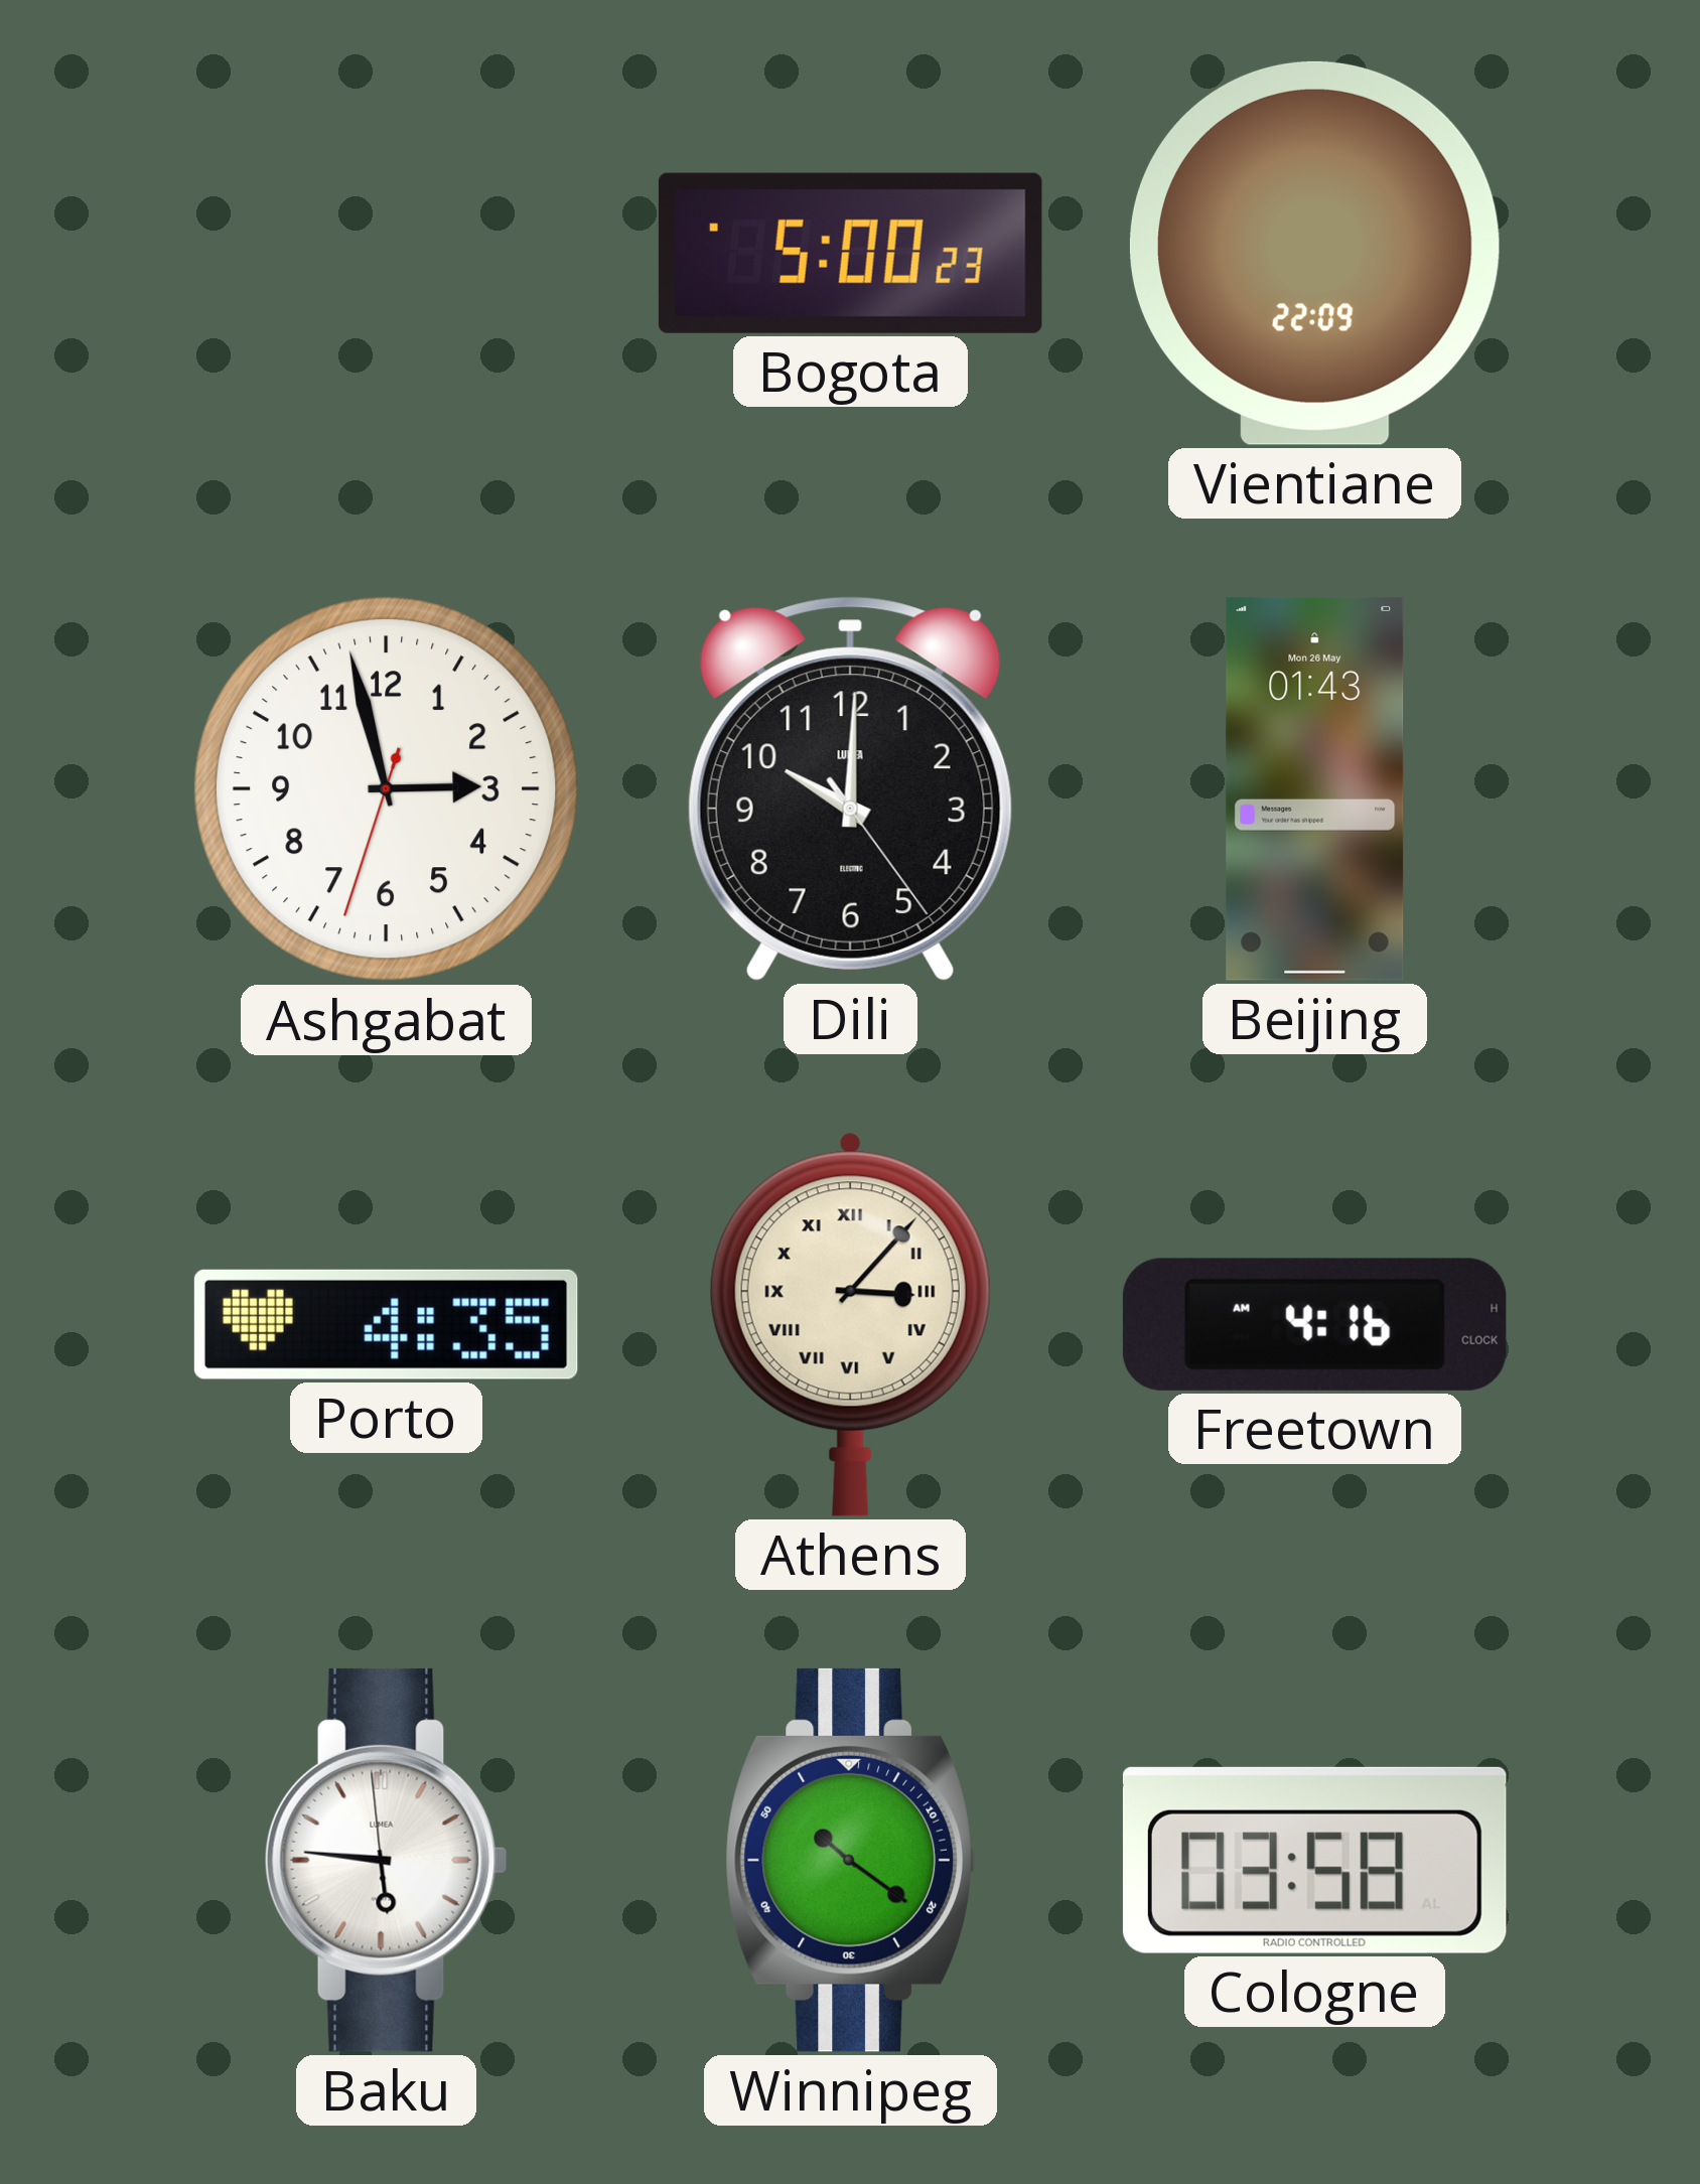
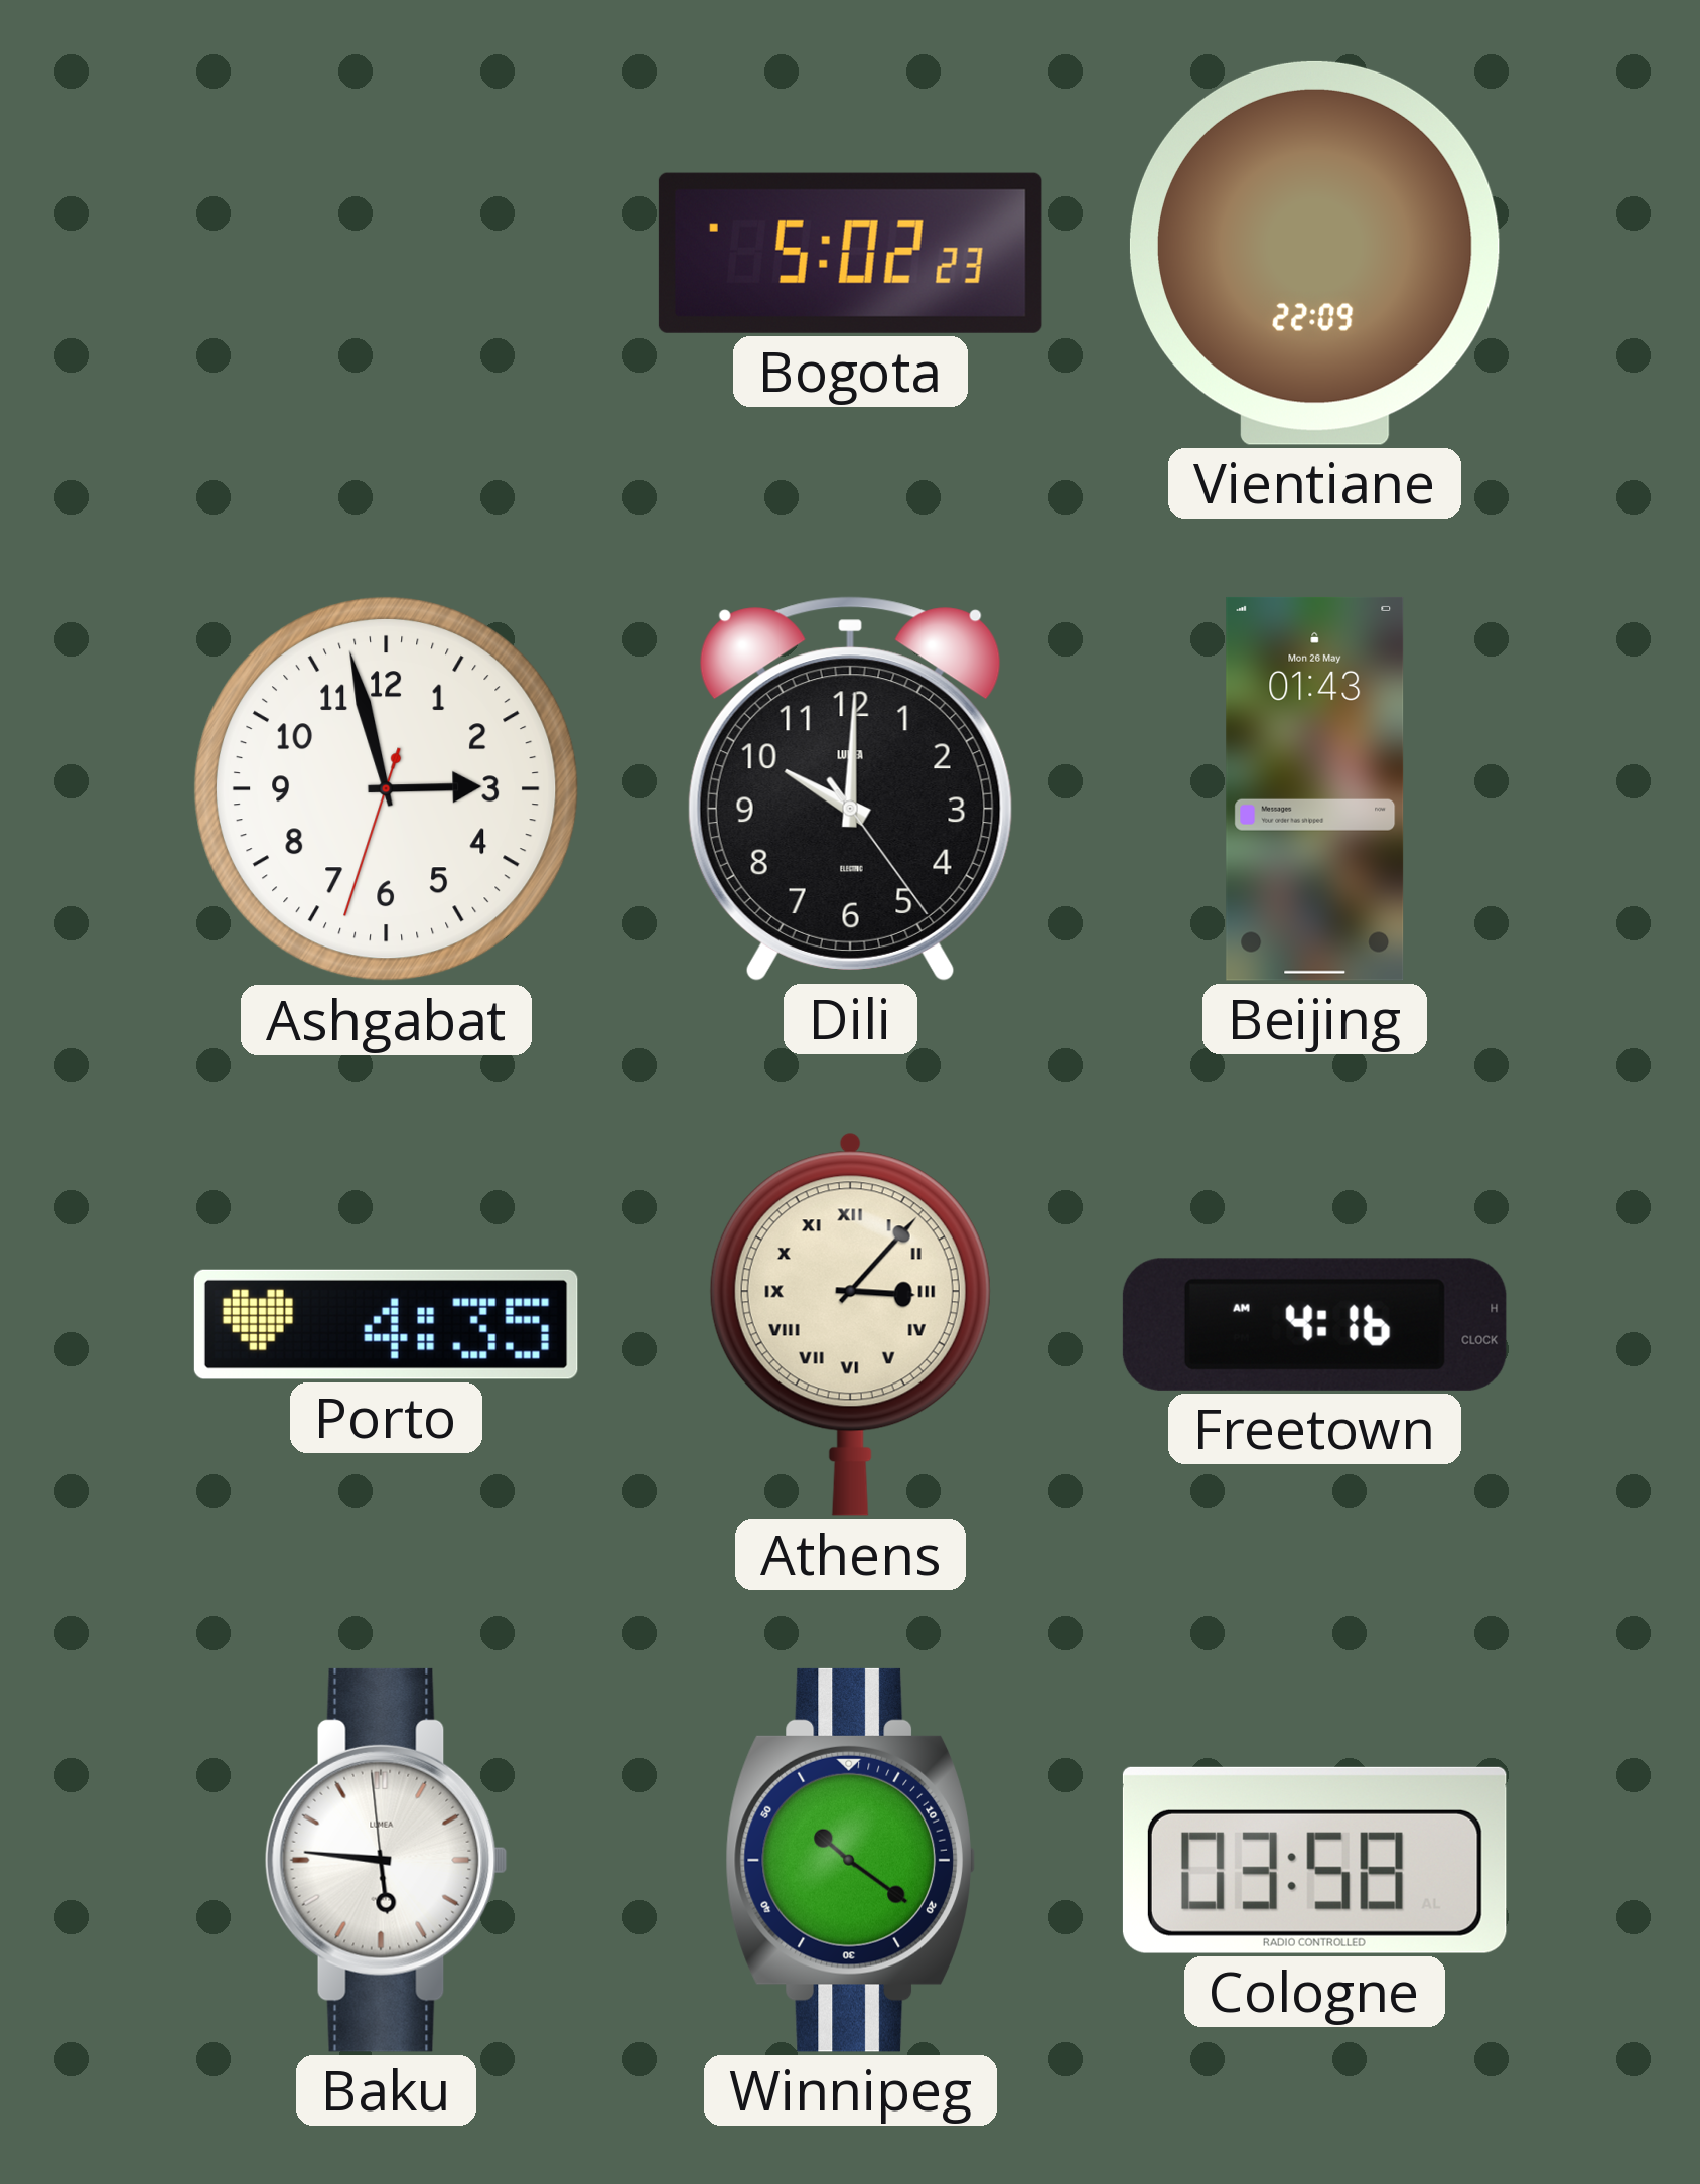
Bogota: 5:00 -> 5:02 (850, 253)
